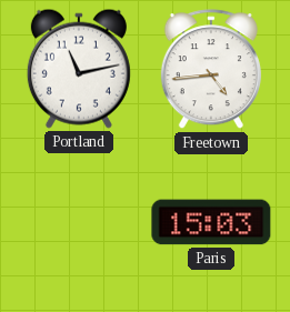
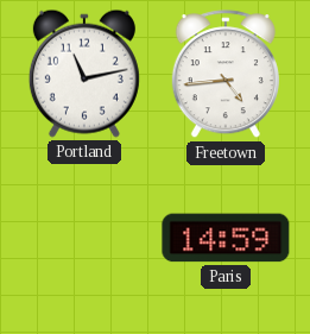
Paris: 15:03 -> 14:59 (226, 238)
